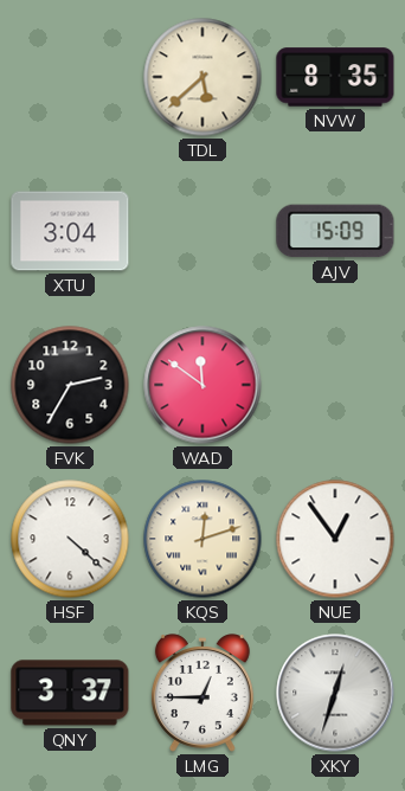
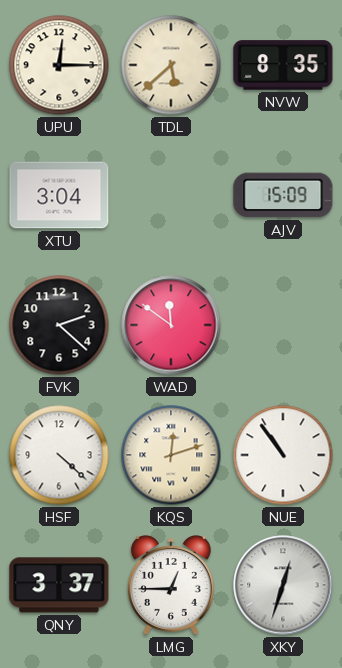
UPU: none -> 12:15 (59, 65)
FVK: 2:35 -> 2:22 (59, 325)
NUE: 12:54 -> 10:54 (283, 455)
